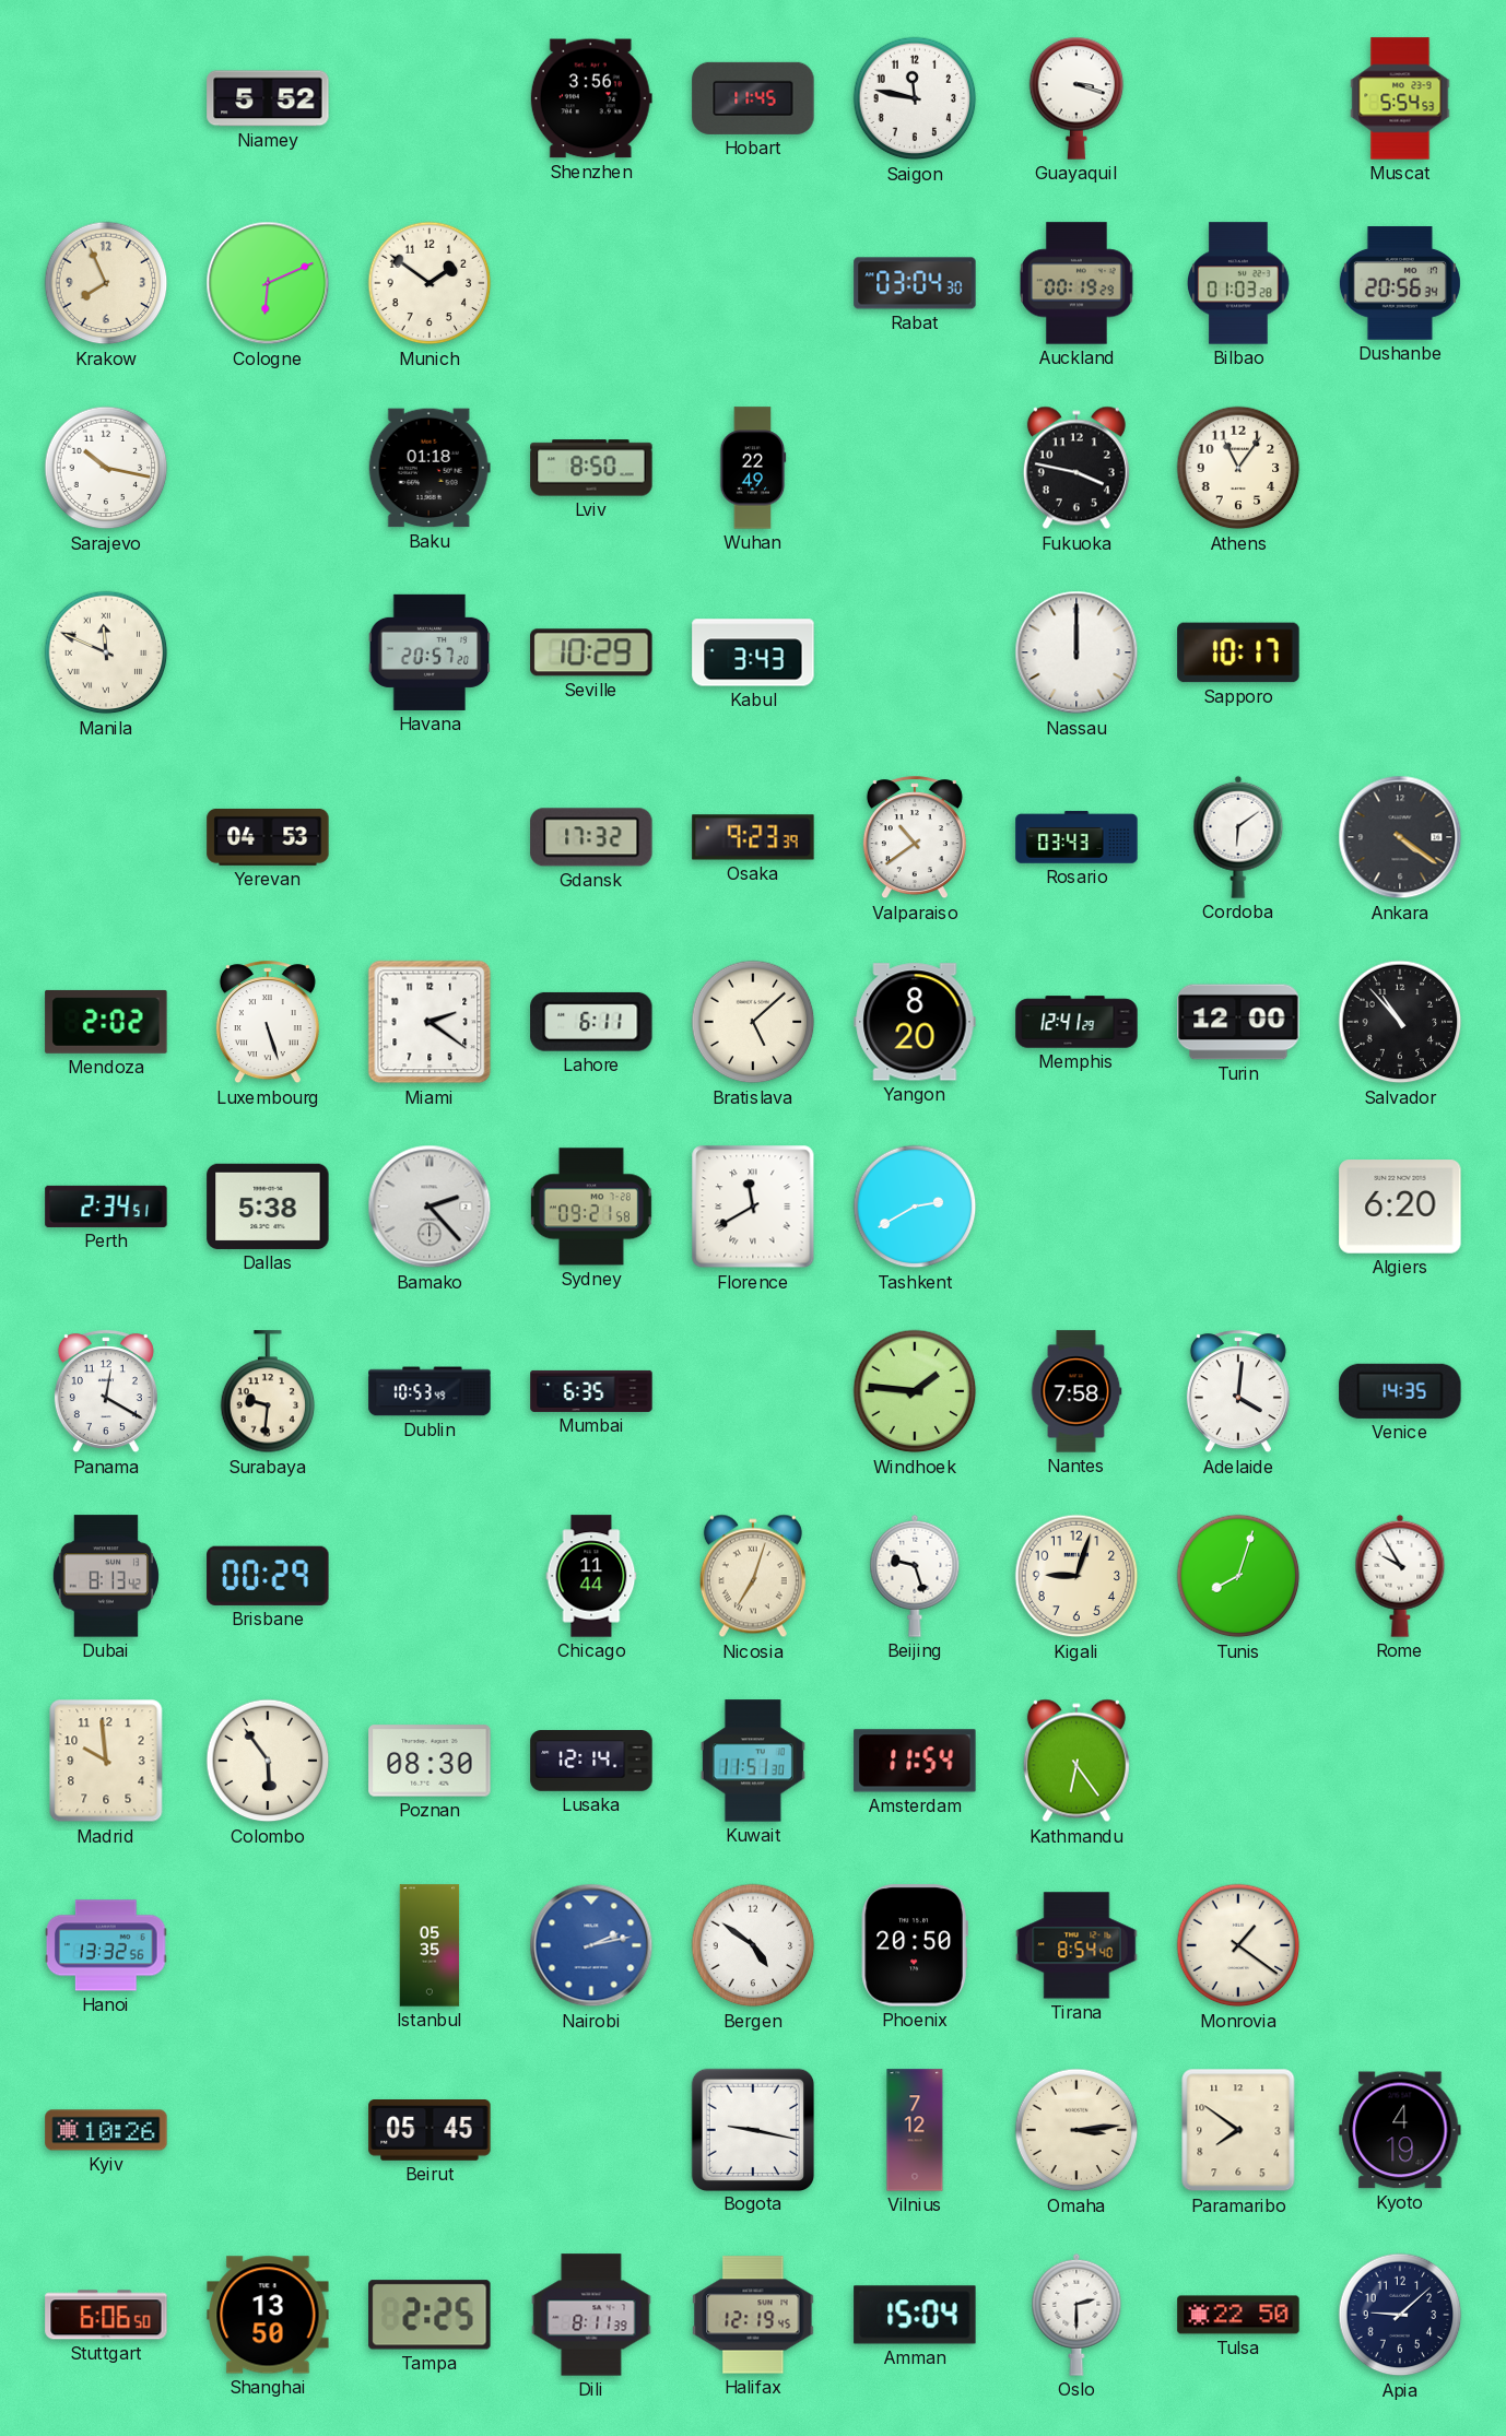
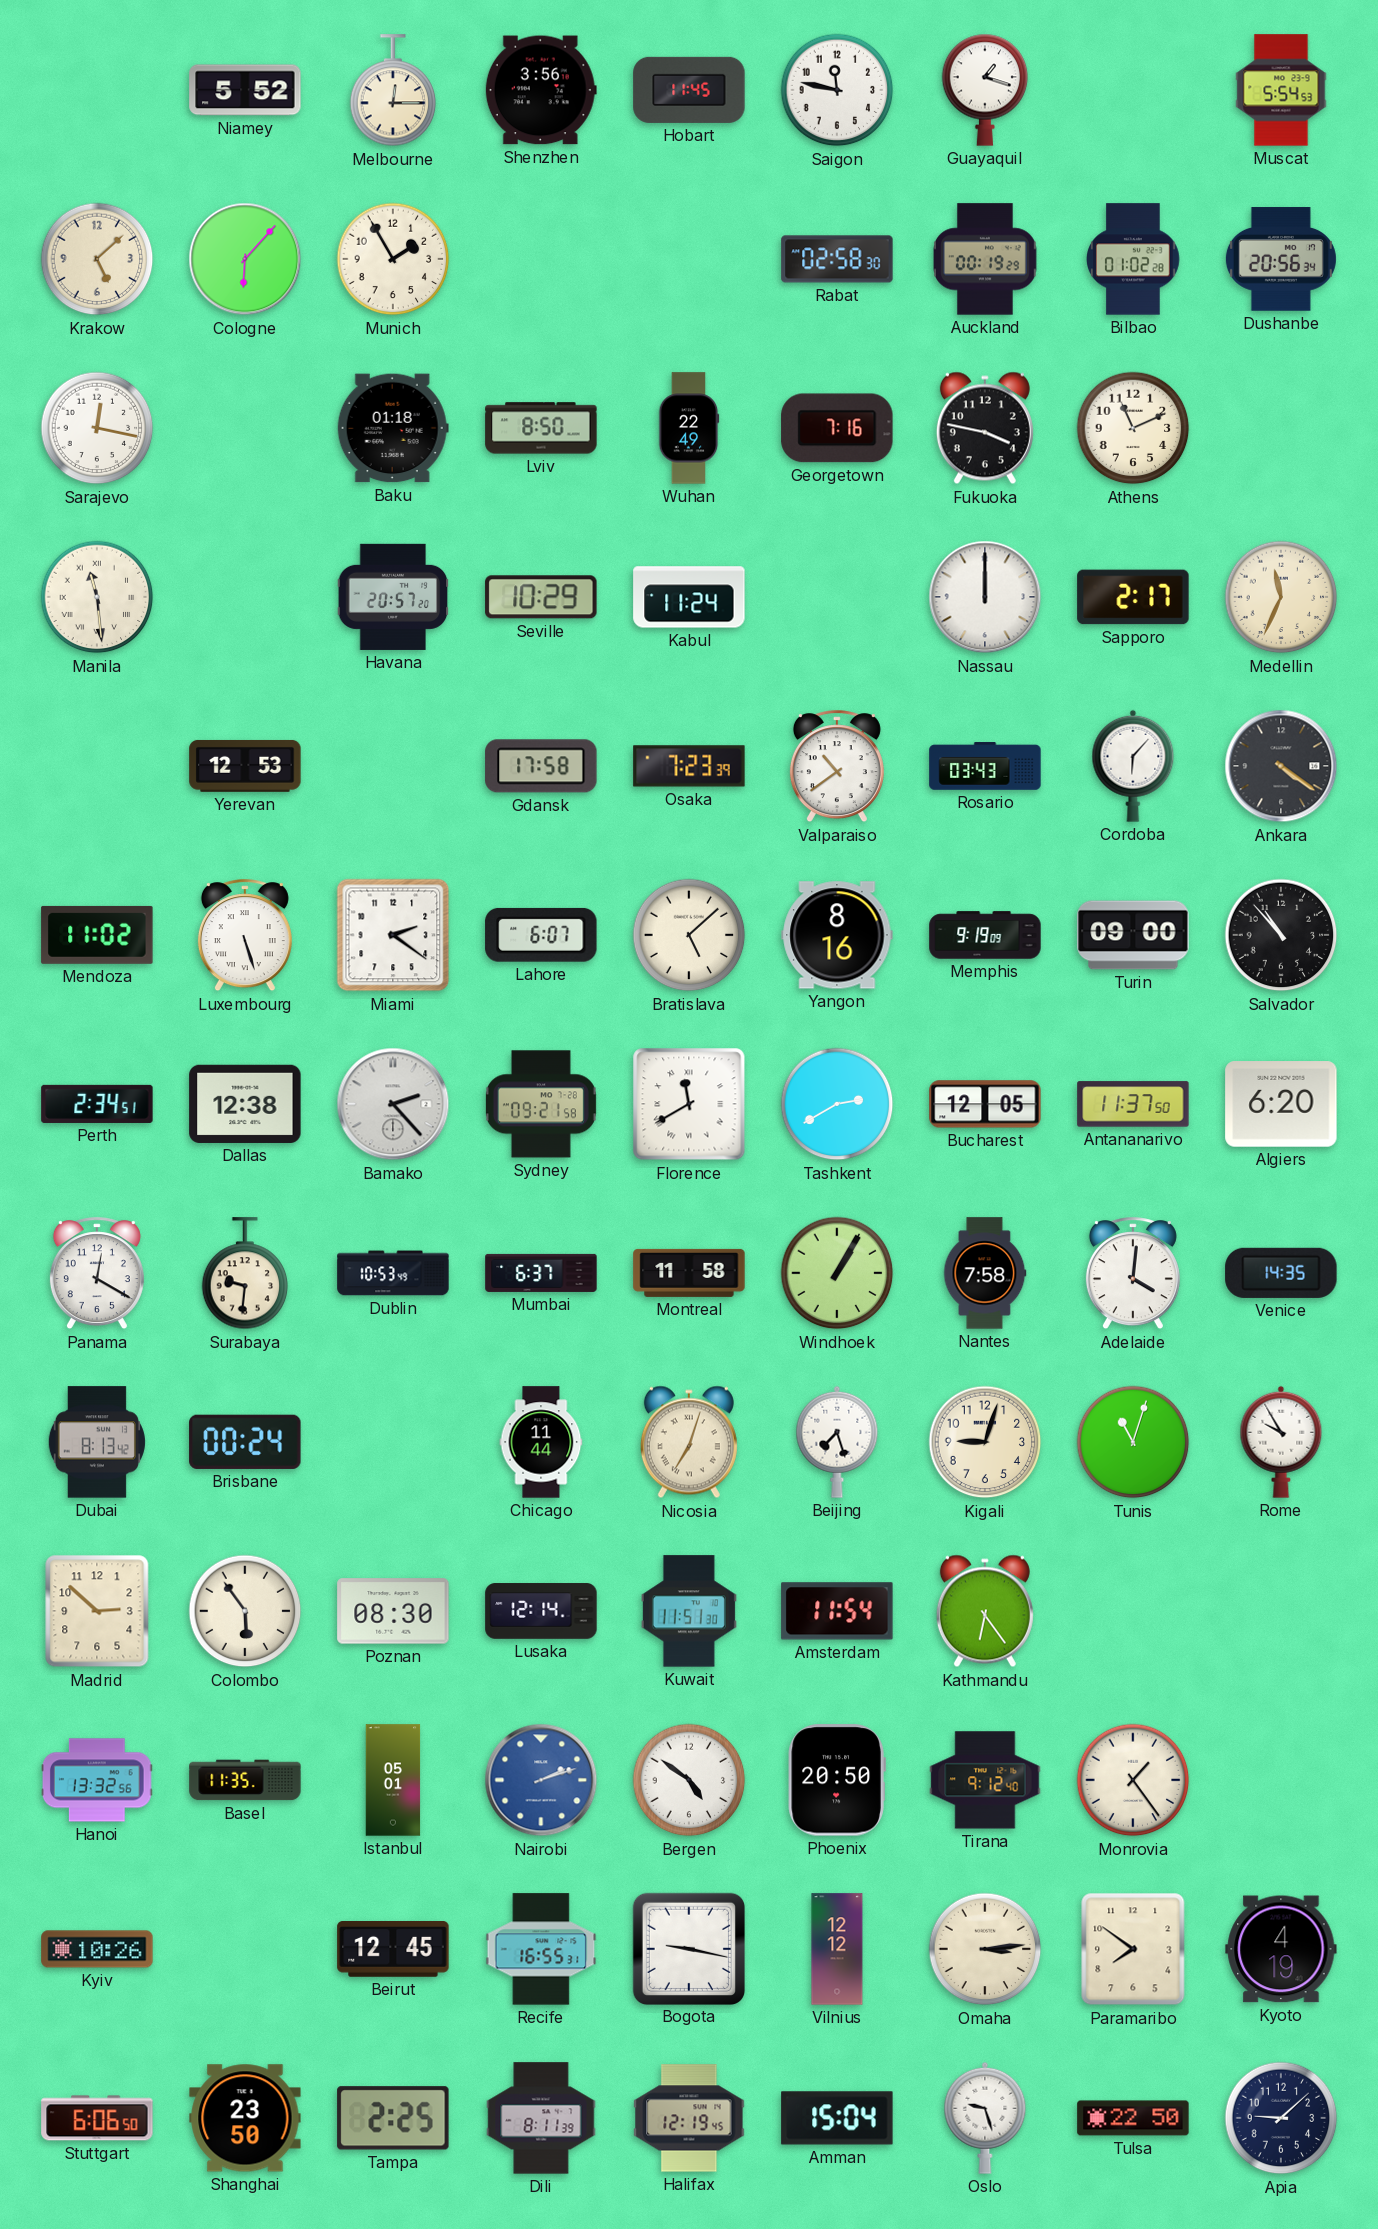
Melbourne: none -> 12:15 (393, 91)
Guayaquil: 3:18 -> 1:18 (985, 90)
Krakow: 7:56 -> 5:08 (97, 259)
Cologne: 6:11 -> 6:07 (245, 259)
Munich: 1:51 -> 1:55 (393, 259)
Rabat: 03:04 -> 02:58 (837, 259)
Bilbao: 01:03 -> 01:02 (1134, 259)
Sarajevo: 10:17 -> 12:17 (97, 428)
Georgetown: none -> 7:16 (837, 428)
Athens: 11:06 -> 11:11 (1133, 428)
Manila: 11:49 -> 11:29 (97, 597)
Kabul: 3:43 -> 11:24 (689, 597)
Sapporo: 10:17 -> 2:17 (1133, 597)
Medellin: none -> 11:34 (1281, 597)
Yerevan: 04:53 -> 12:53 (245, 766)
Gdansk: 17:32 -> 17:58 (541, 766)
Osaka: 9:23 -> 7:23 (689, 766)
Cordoba: 6:09 -> 6:07 (1133, 766)
Mendoza: 2:02 -> 11:02 (97, 935)
Lahore: 6:11 -> 6:07 (541, 935)
Yangon: 8:20 -> 8:16 (837, 935)
Memphis: 12:41 -> 9:19 (985, 935)
Turin: 12:00 -> 09:00 (1133, 935)
Dallas: 5:38 -> 12:38 (245, 1104)
Bucharest: none -> 12:05 (985, 1104)
Antananarivo: none -> 11:37 (1133, 1104)
Mumbai: 6:35 -> 6:37 (541, 1273)
Montreal: none -> 11:58 (689, 1273)
Windhoek: 1:46 -> 1:05 (837, 1273)
Brisbane: 00:29 -> 00:24 (245, 1442)
Beijing: 9:27 -> 7:27 (837, 1442)
Tunis: 8:03 -> 11:03 (1133, 1442)
Madrid: 9:59 -> 2:52 (97, 1611)
Basel: none -> 11:35 (245, 1780)
Istanbul: 05:35 -> 05:01 (393, 1780)
Nairobi: 2:13 -> 2:12 (541, 1780)
Tirana: 8:54 -> 9:12 (985, 1780)
Monrovia: 1:21 -> 1:24 (1133, 1780)
Beirut: 05:45 -> 12:45 (393, 1950)
Recife: none -> 16:55 (541, 1949)
Vilnius: 7:12 -> 12:12 (837, 1949)
Shanghai: 13:50 -> 23:50 (245, 2118)
Oslo: 2:30 -> 9:27 (985, 2118)
